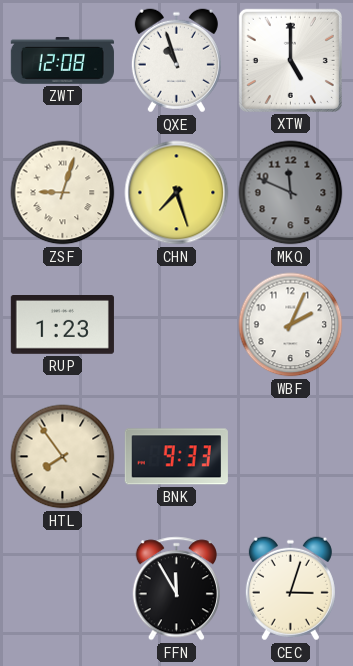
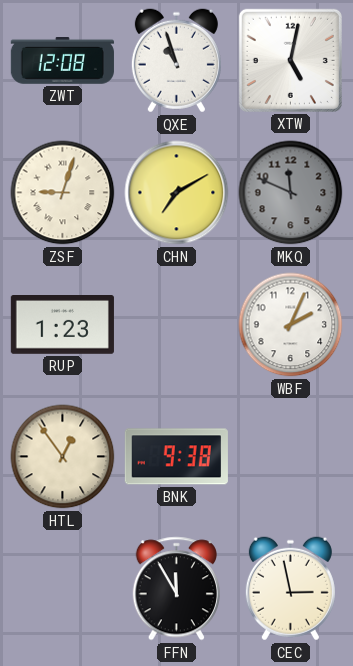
XTW: 5:00 -> 5:02 (290, 60)
CHN: 7:27 -> 7:10 (177, 193)
HTL: 7:54 -> 12:54 (63, 457)
BNK: 9:33 -> 9:38 (176, 457)
CEC: 3:03 -> 2:58 (290, 589)
